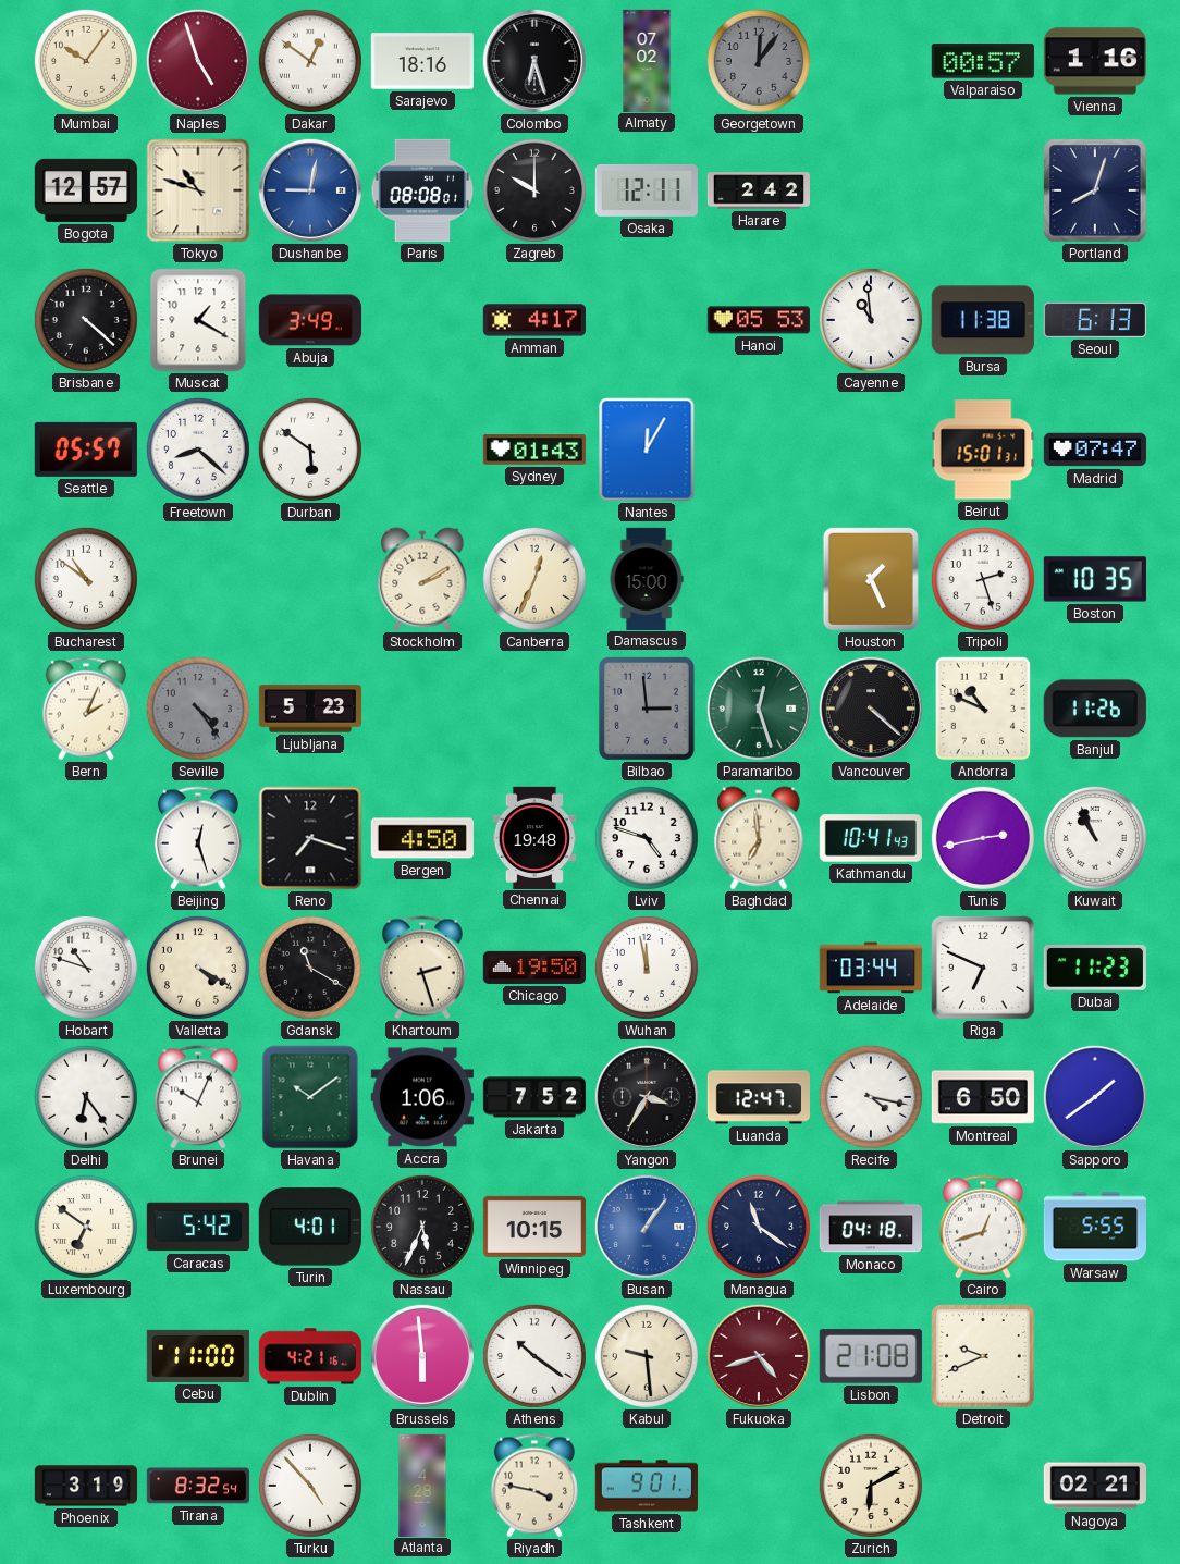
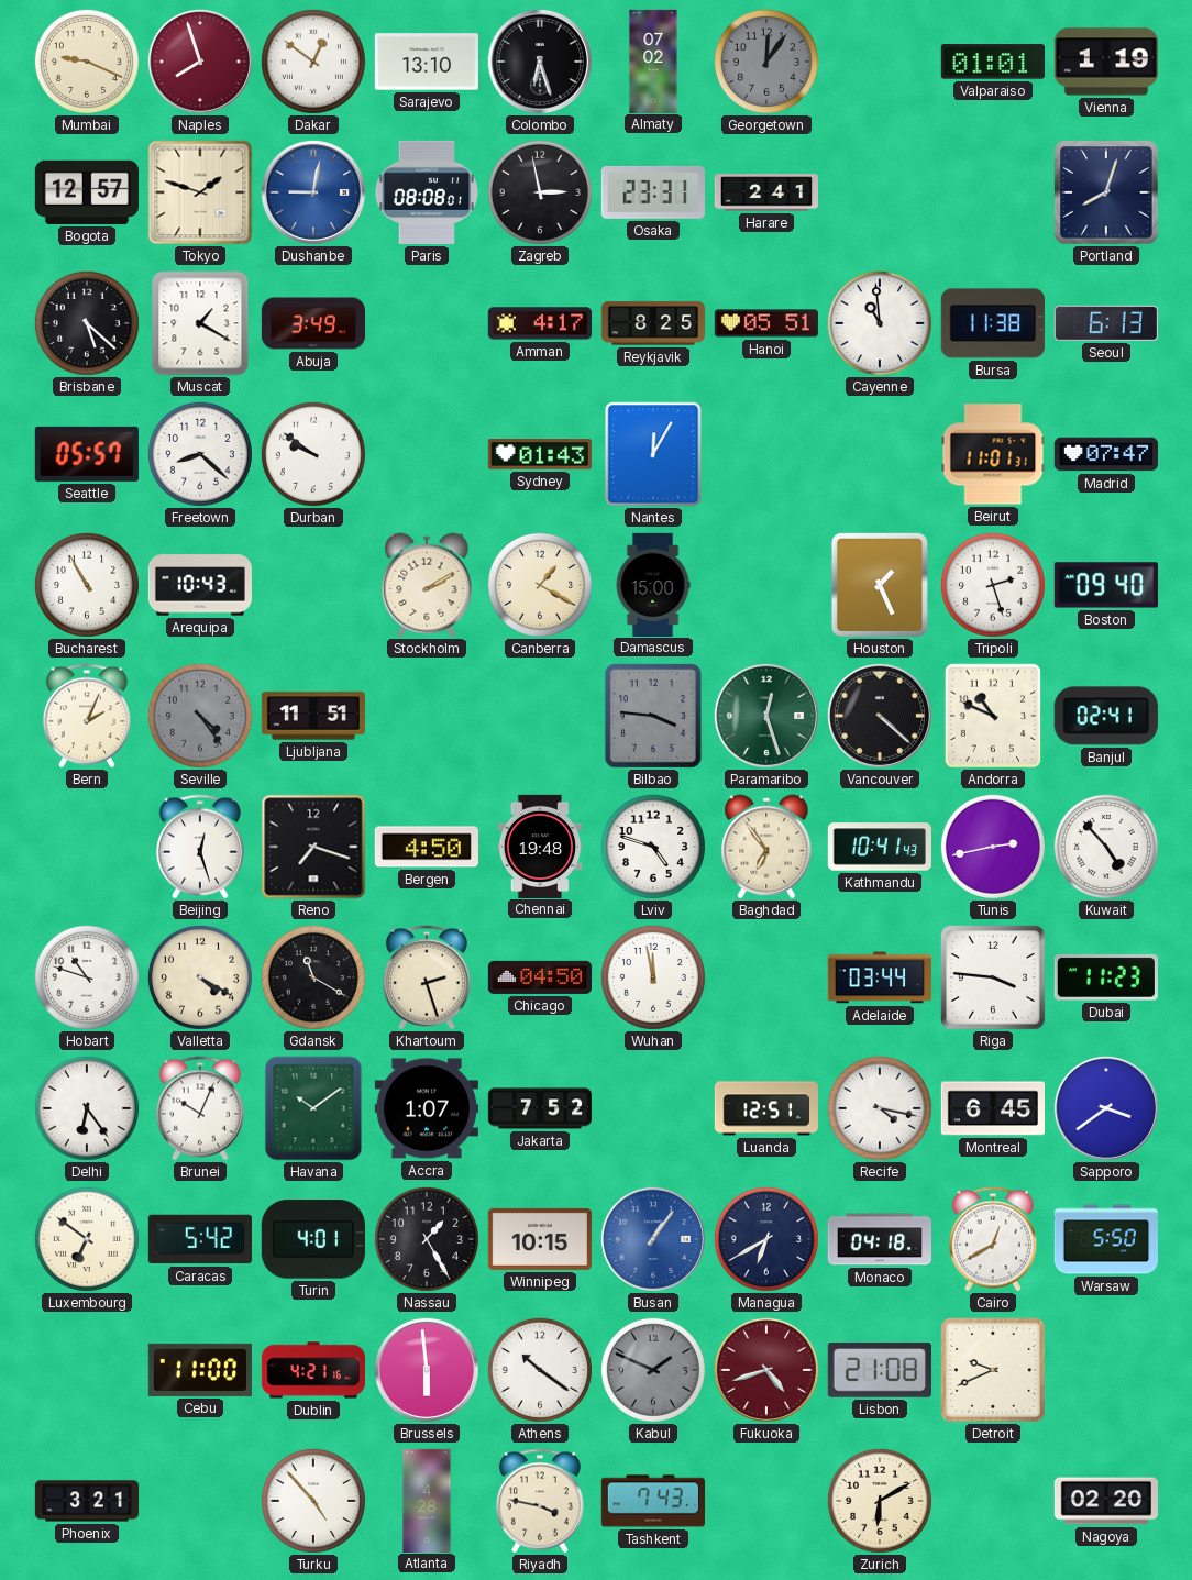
Mumbai: 10:06 -> 9:19 (87, 62)
Naples: 4:57 -> 7:57 (200, 62)
Sarajevo: 18:16 -> 13:10 (427, 62)
Valparaiso: 00:57 -> 01:01 (993, 62)
Vienna: 1:16 -> 1:19 (1106, 62)
Tokyo: 10:48 -> 1:48 (200, 192)
Zagreb: 10:00 -> 2:58 (540, 192)
Osaka: 12:11 -> 23:31 (653, 192)
Harare: 2:42 -> 2:41 (765, 192)
Brisbane: 4:22 -> 5:22 (87, 323)
Reykjavik: none -> 8:25 (652, 323)
Hanoi: 05:53 -> 05:51 (766, 323)
Durban: 5:51 -> 9:51 (313, 454)
Beirut: 15:01 -> 11:01 (993, 454)
Bucharest: 10:51 -> 10:55 (87, 585)
Arequipa: none -> 10:43 (200, 585)
Canberra: 12:34 -> 1:20 (540, 585)
Boston: 10:35 -> 09:40 (1106, 585)
Ljubljana: 5:23 -> 11:51 (312, 716)
Bilbao: 2:59 -> 3:46 (653, 716)
Banjul: 11:26 -> 02:41 (1106, 716)
Baghdad: 6:59 -> 6:54 (766, 847)
Kuwait: 10:56 -> 4:53 (1106, 847)
Chicago: 19:50 -> 04:50 (539, 977)
Riga: 6:49 -> 3:46 (993, 977)
Accra: 1:06 -> 1:07 (427, 1108)
Yangon: 3:35 -> none (647, 1097)
Luanda: 12:47 -> 12:51 (765, 1108)
Montreal: 6:50 -> 6:45 (992, 1108)
Sapporo: 1:39 -> 3:39 (1106, 1108)
Nassau: 5:34 -> 1:25 (427, 1239)
Managua: 11:21 -> 6:40 (766, 1239)
Cairo: 12:42 -> 12:40 (993, 1239)
Warsaw: 5:55 -> 5:50 (1105, 1239)
Kabul: 9:29 -> 1:49 (653, 1370)
Kabul dial: cream -> grey (653, 1370)
Phoenix: 3:19 -> 3:21 (86, 1501)
Tirana: 8:32 -> none (198, 1486)
Tashkent: 9:01 -> 7:43 (653, 1501)
Nagoya: 02:21 -> 02:20 (1105, 1501)
